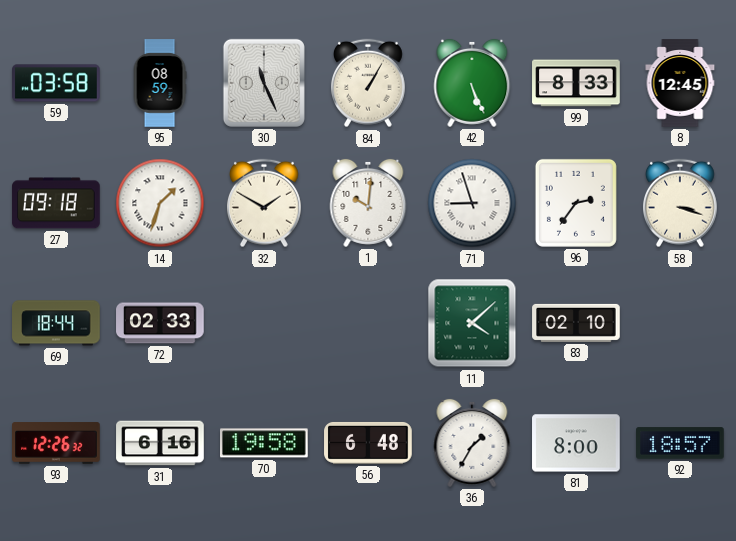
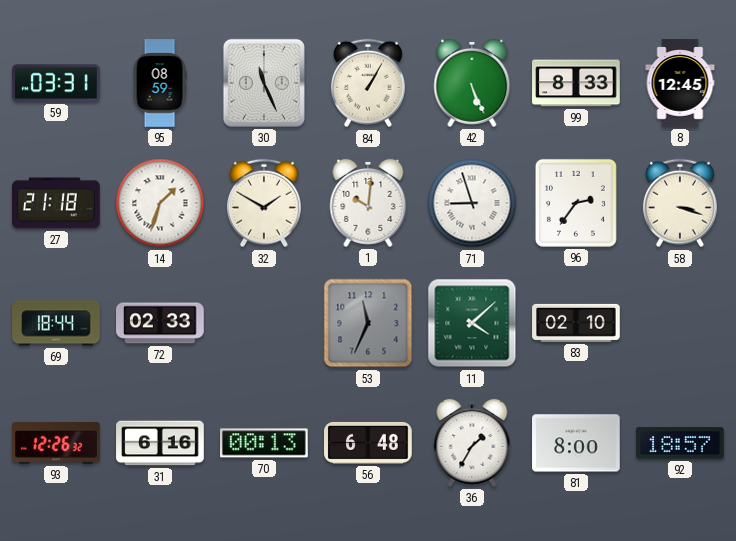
59: 03:58 -> 03:31 (56, 83)
27: 09:18 -> 21:18 (56, 203)
53: none -> 11:34 (368, 323)
70: 19:58 -> 00:13 (265, 443)
